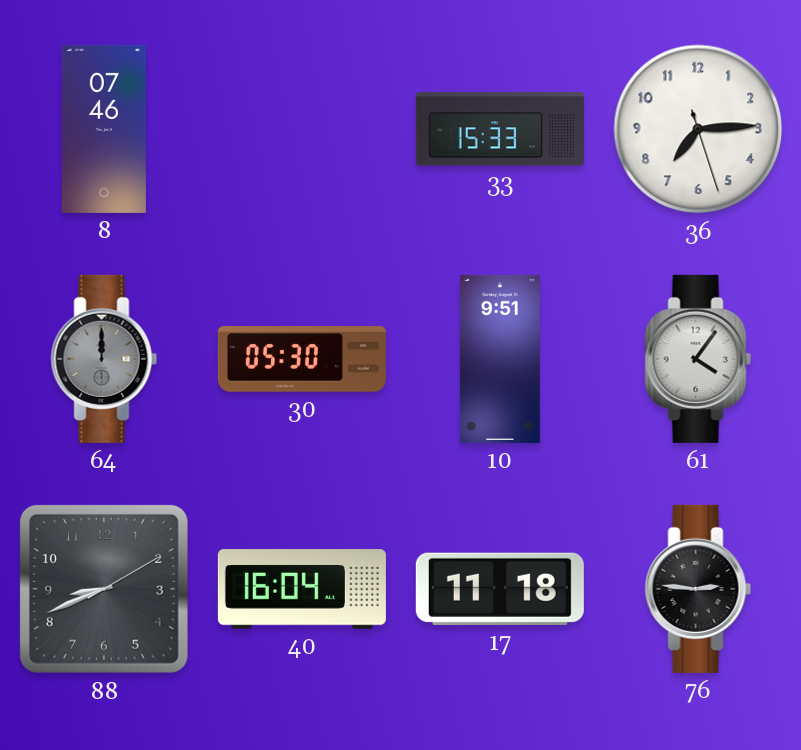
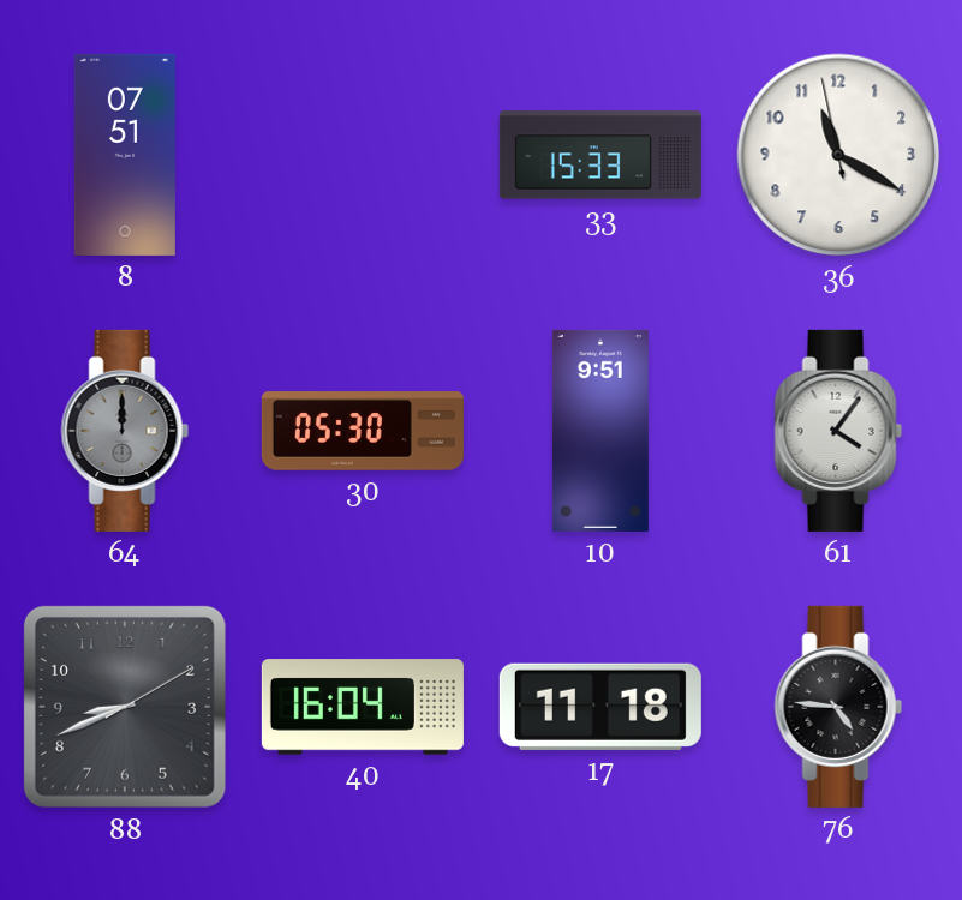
8: 07:46 -> 07:51 (125, 155)
36: 7:14 -> 11:19 (838, 155)
76: 2:46 -> 4:46 (838, 707)
